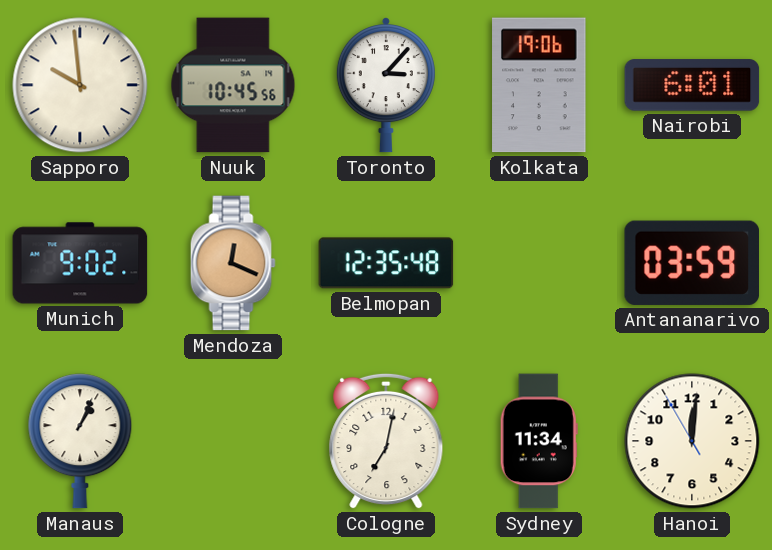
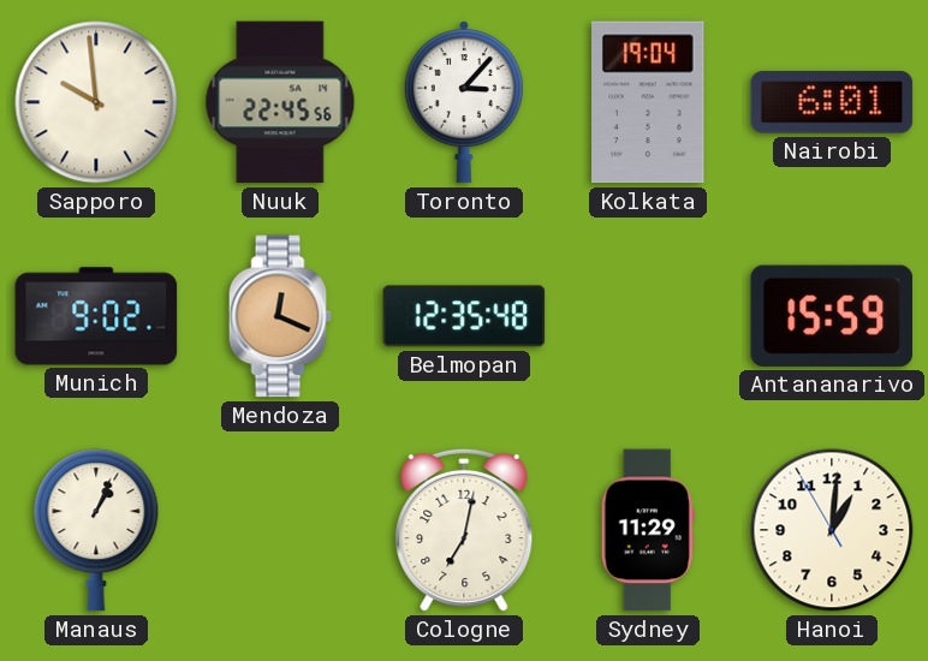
Nuuk: 10:45 -> 22:45 (280, 102)
Kolkata: 19:06 -> 19:04 (648, 102)
Antananarivo: 03:59 -> 15:59 (831, 316)
Sydney: 11:34 -> 11:29 (648, 530)
Hanoi: 12:00 -> 1:00 (832, 530)
